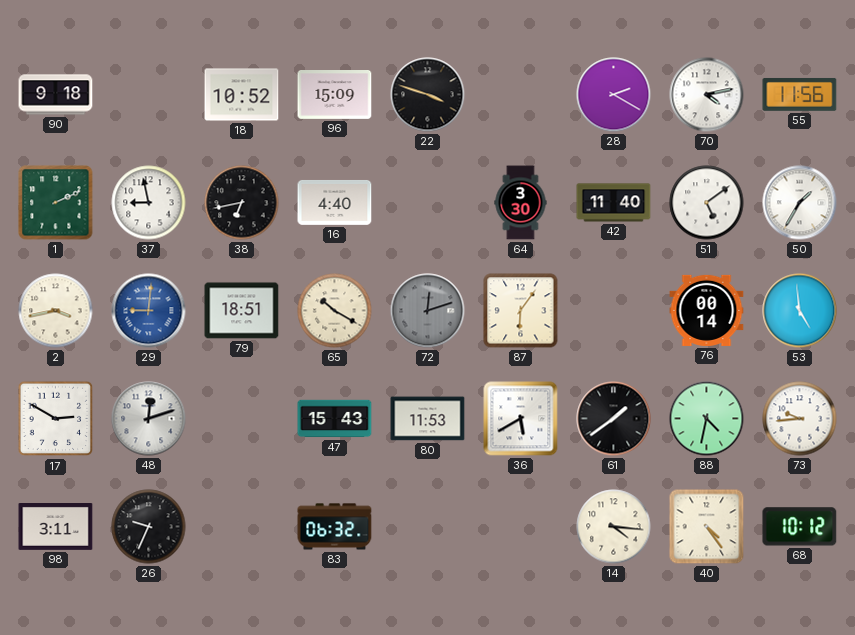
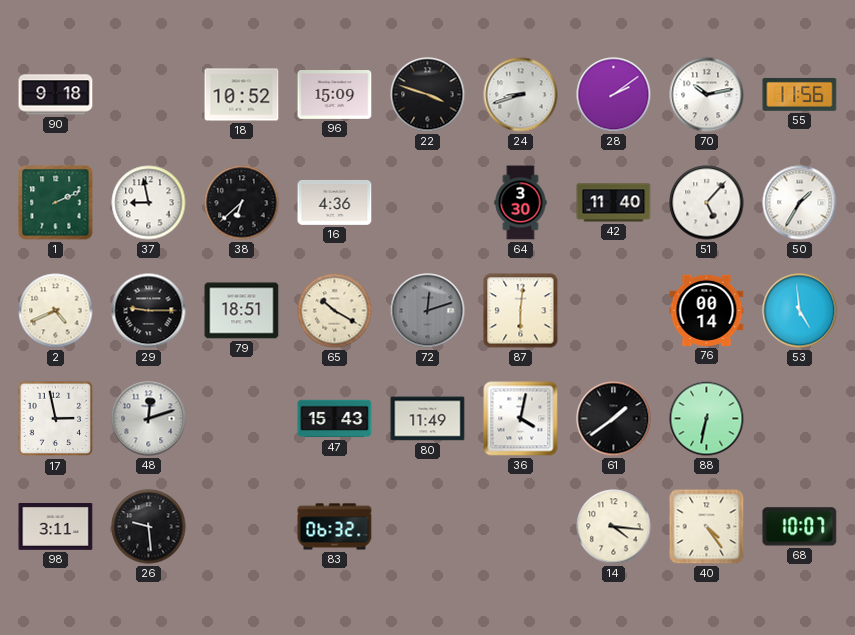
24: none -> 8:42 (521, 95)
28: 2:20 -> 2:09 (614, 95)
70: 4:13 -> 10:13 (707, 95)
38: 6:43 -> 6:38 (242, 203)
16: 4:40 -> 4:36 (335, 202)
51: 5:09 -> 5:07 (707, 203)
2: 3:43 -> 4:41 (56, 311)
29: 9:01 -> 9:15 (149, 311)
29 dial: blue -> black (149, 311)
87: 6:06 -> 6:01 (521, 311)
17: 2:50 -> 2:58 (56, 419)
80: 11:53 -> 11:49 (428, 419)
36: 5:40 -> 4:02 (521, 419)
88: 4:32 -> 6:32 (707, 419)
73: 9:44 -> none (800, 419)
26: 9:34 -> 9:29 (149, 527)
68: 10:12 -> 10:07 (800, 527)
